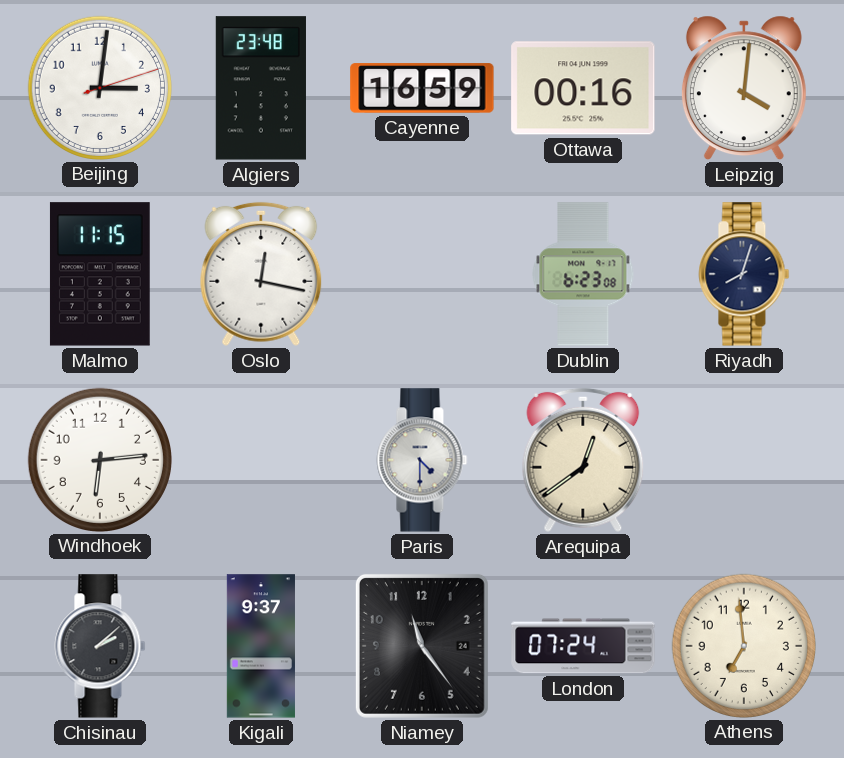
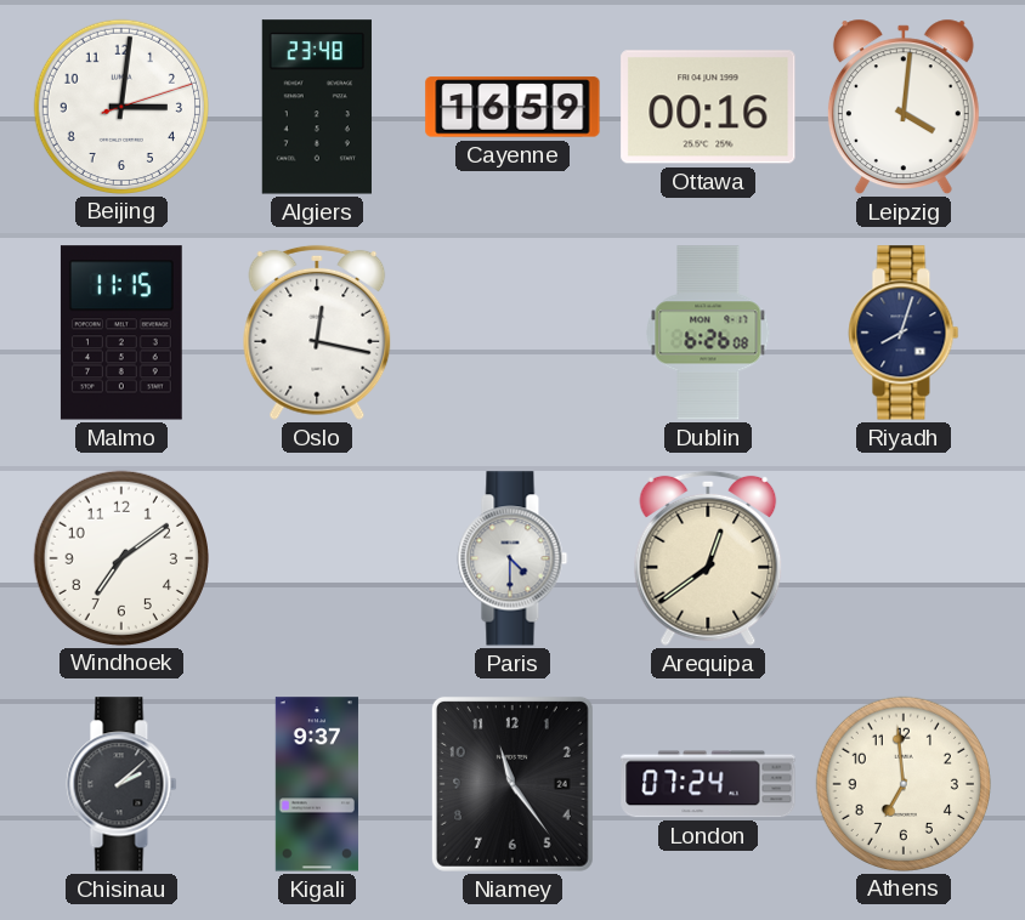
Dublin: 6:23 -> 6:26 (708, 333)
Windhoek: 6:14 -> 7:09 (120, 557)
